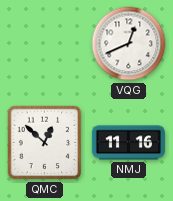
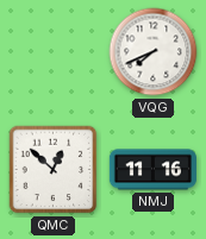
VQG: 12:41 -> 7:41 (154, 52)
